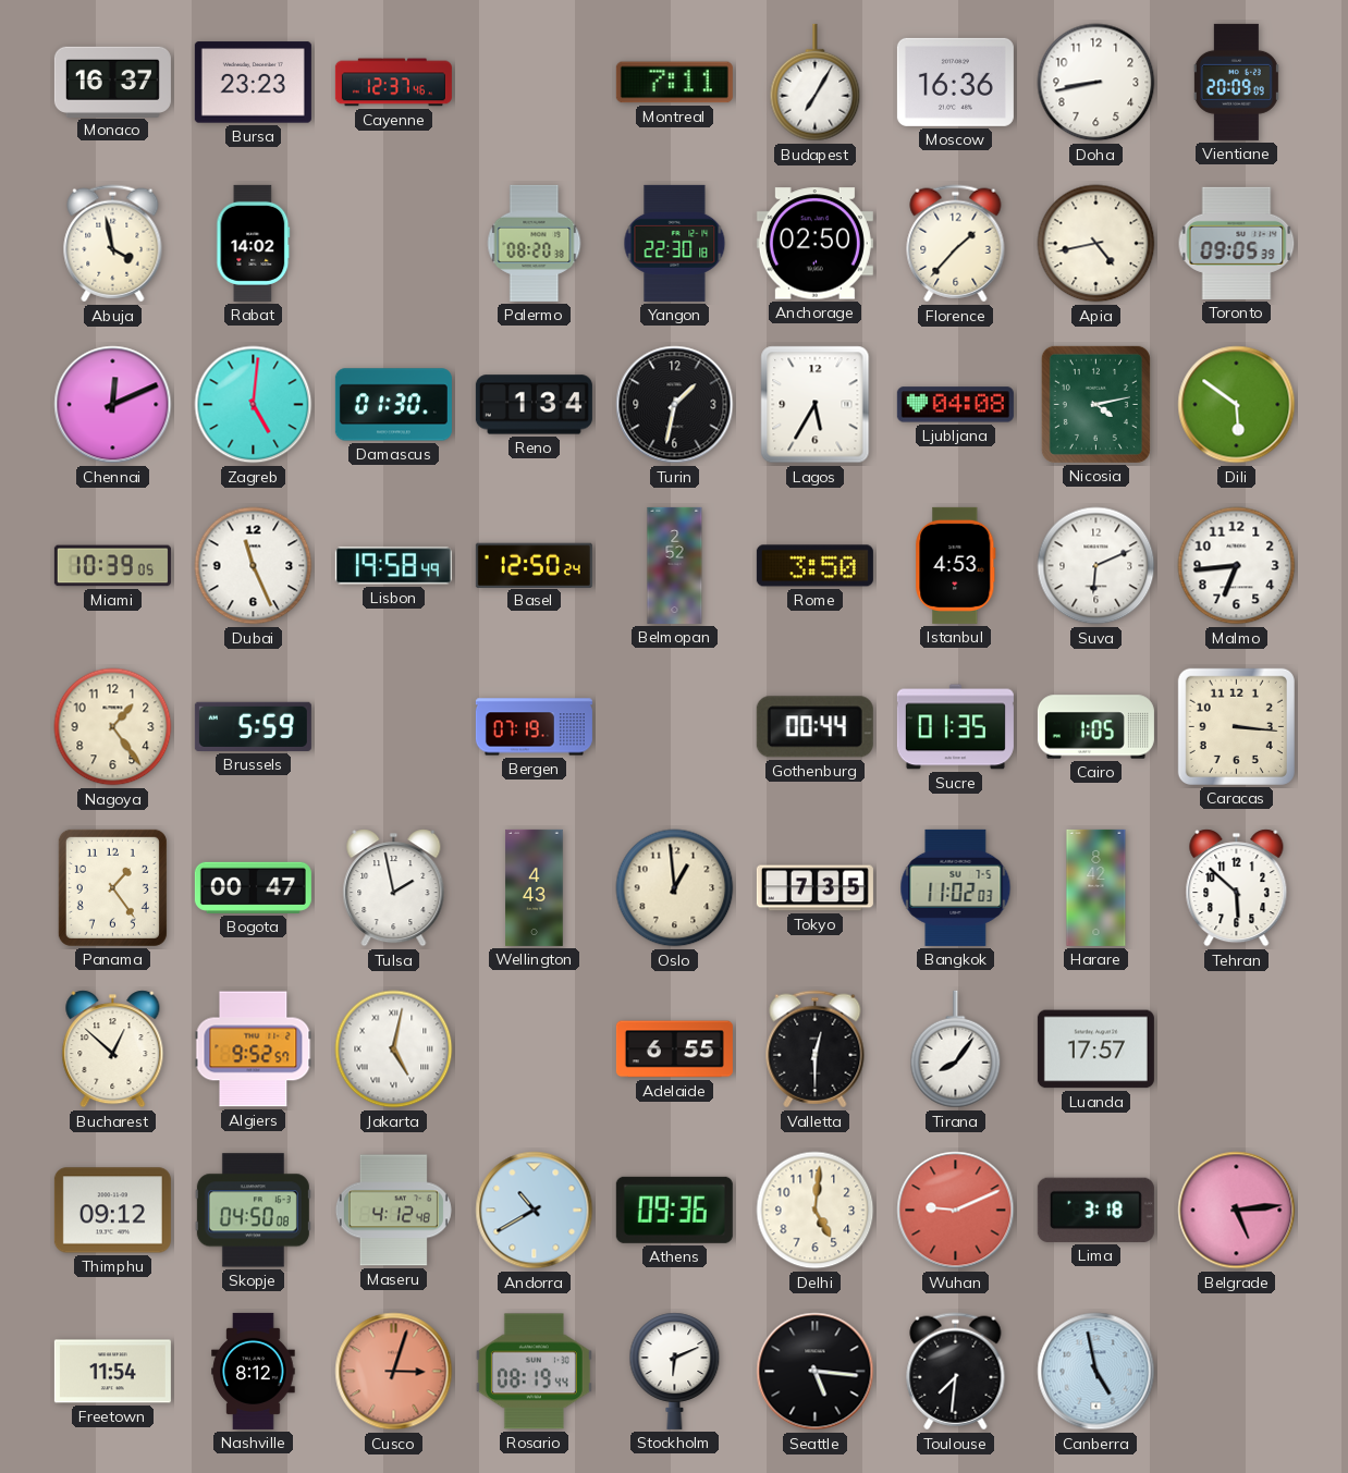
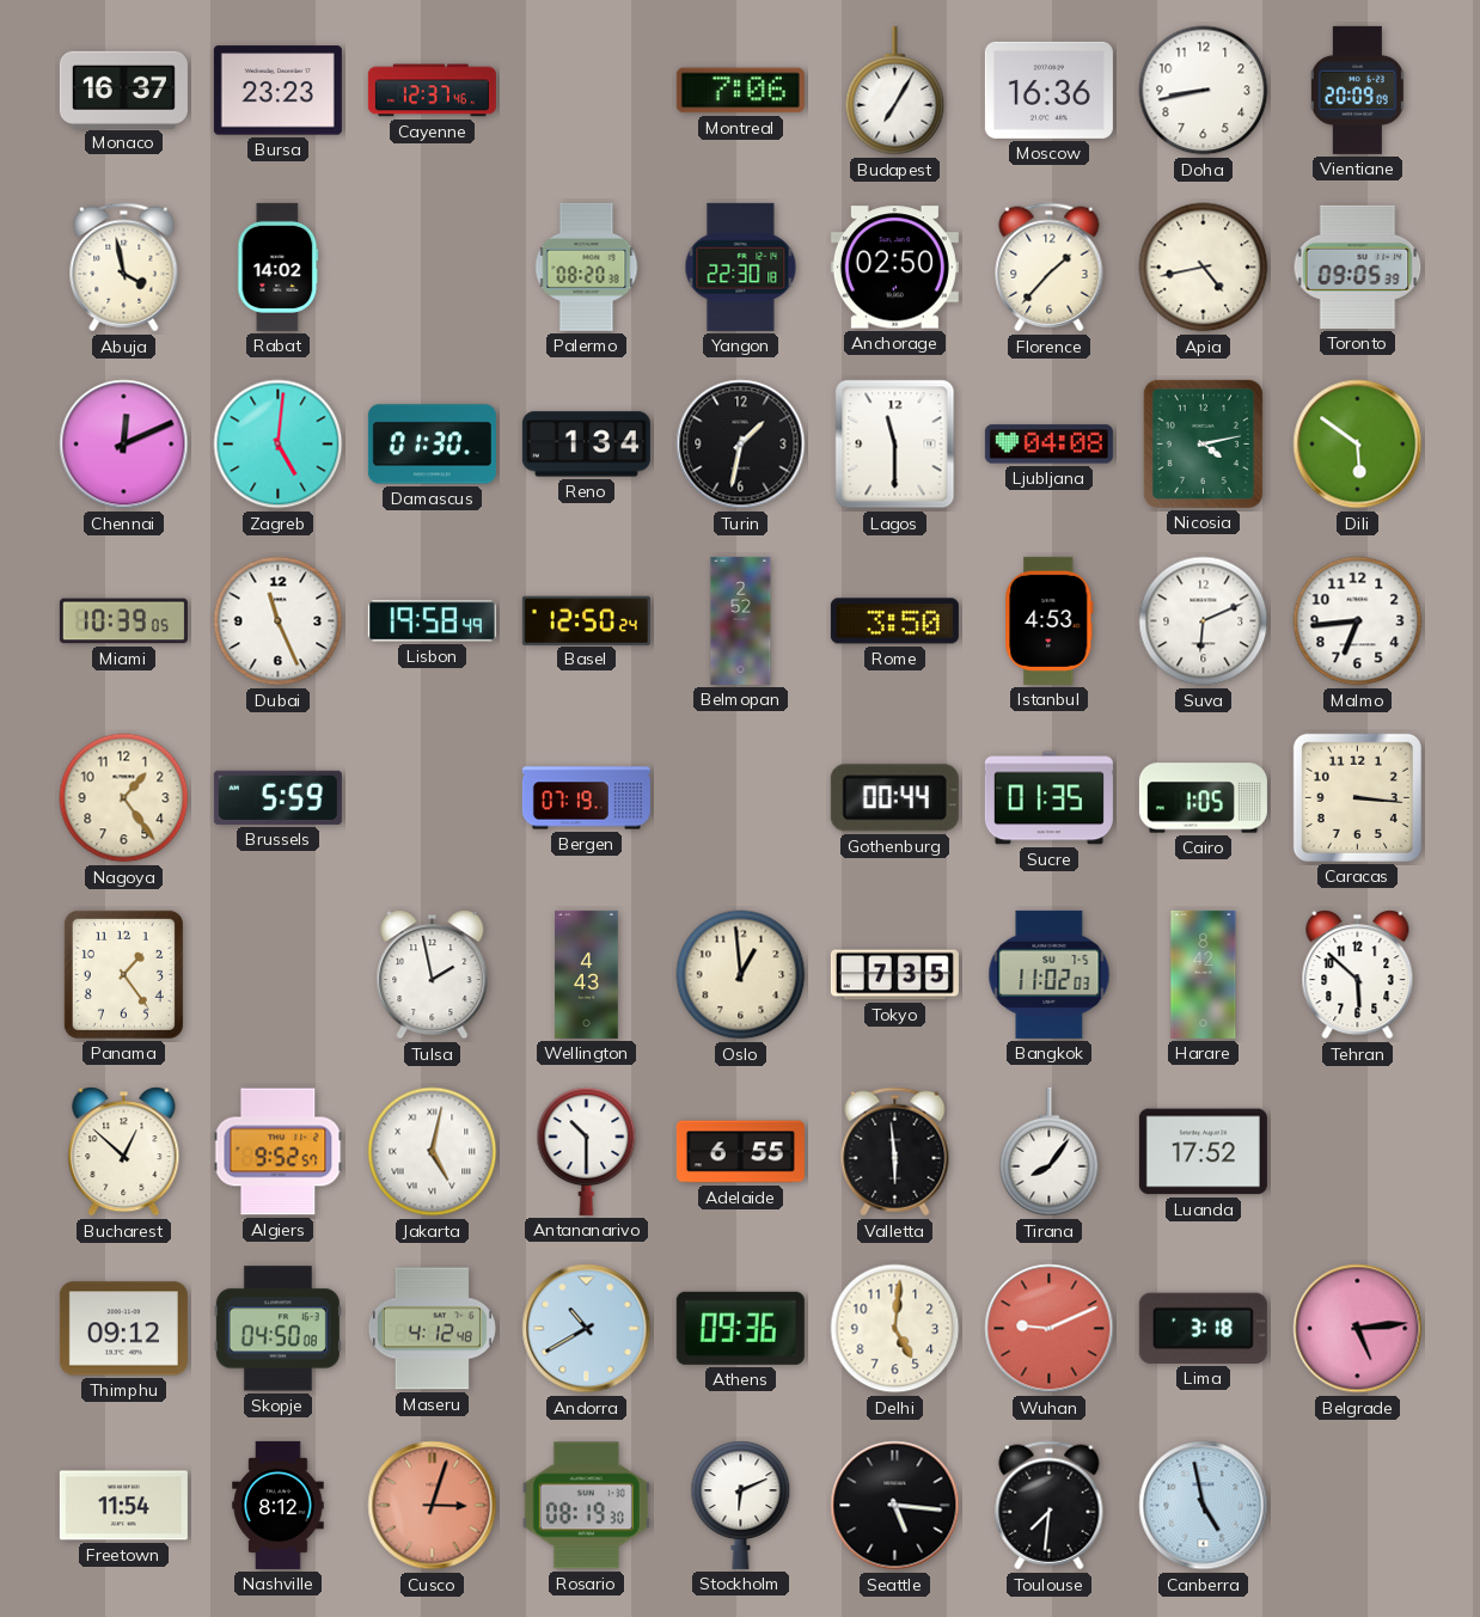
Montreal: 7:11 -> 7:06 (740, 91)
Lagos: 5:35 -> 11:30 (895, 445)
Bogota: 00:47 -> none (253, 887)
Antananarivo: none -> 10:30 (587, 1151)
Valletta: 12:30 -> 5:59 (895, 1152)
Luanda: 17:57 -> 17:52 (1203, 1152)
Rosario: 08:19:44 -> 08:19:30 (586, 1506)
